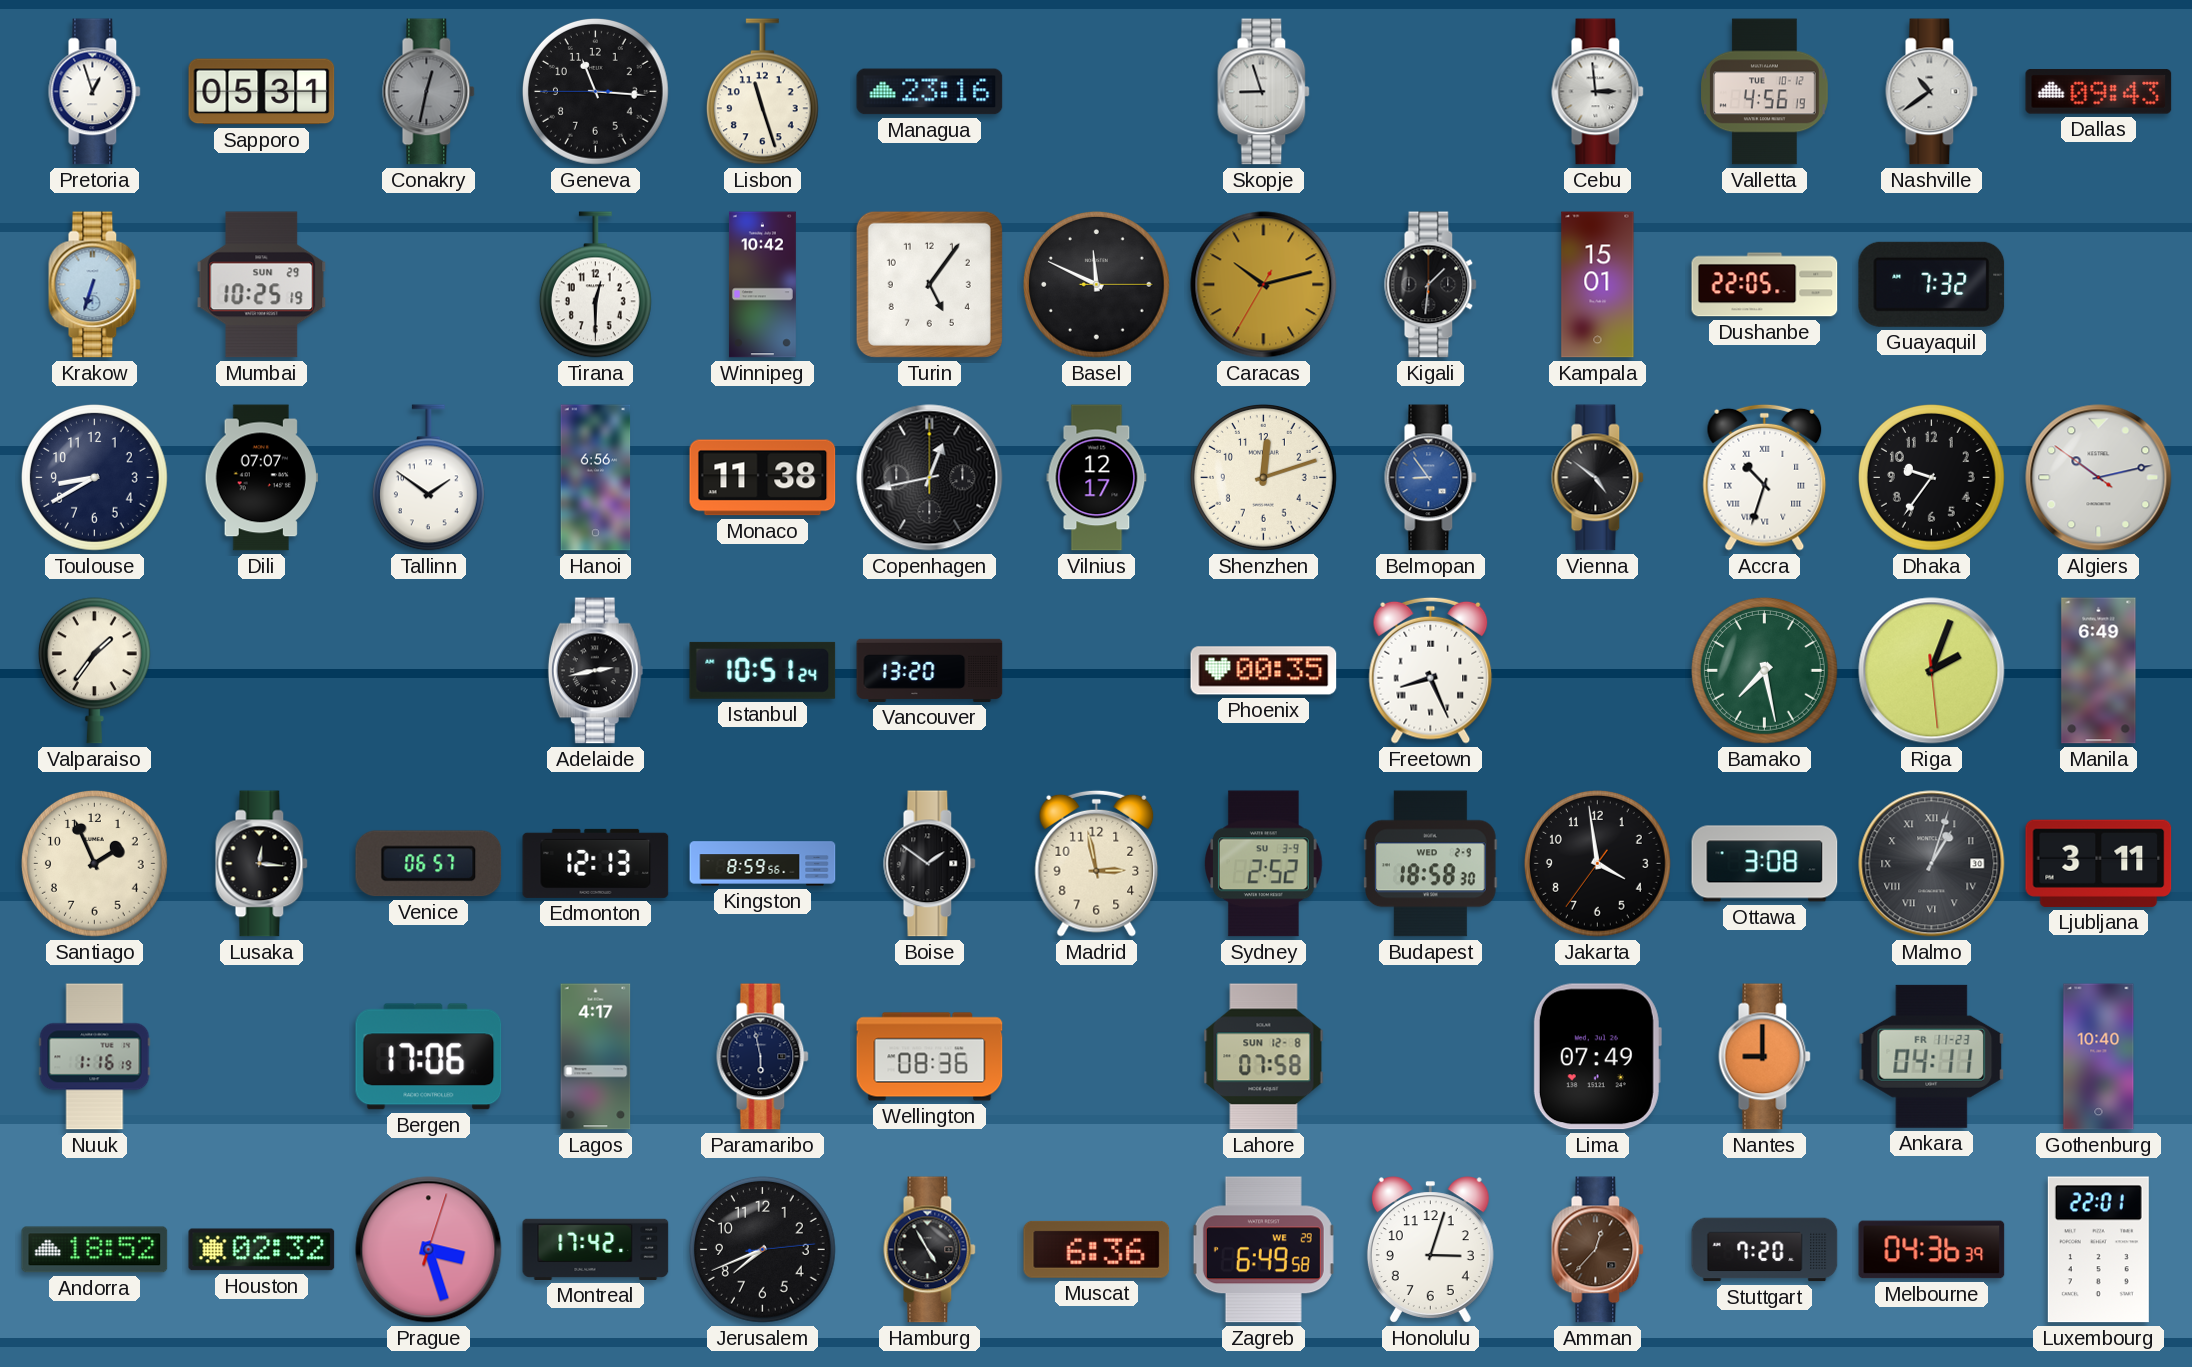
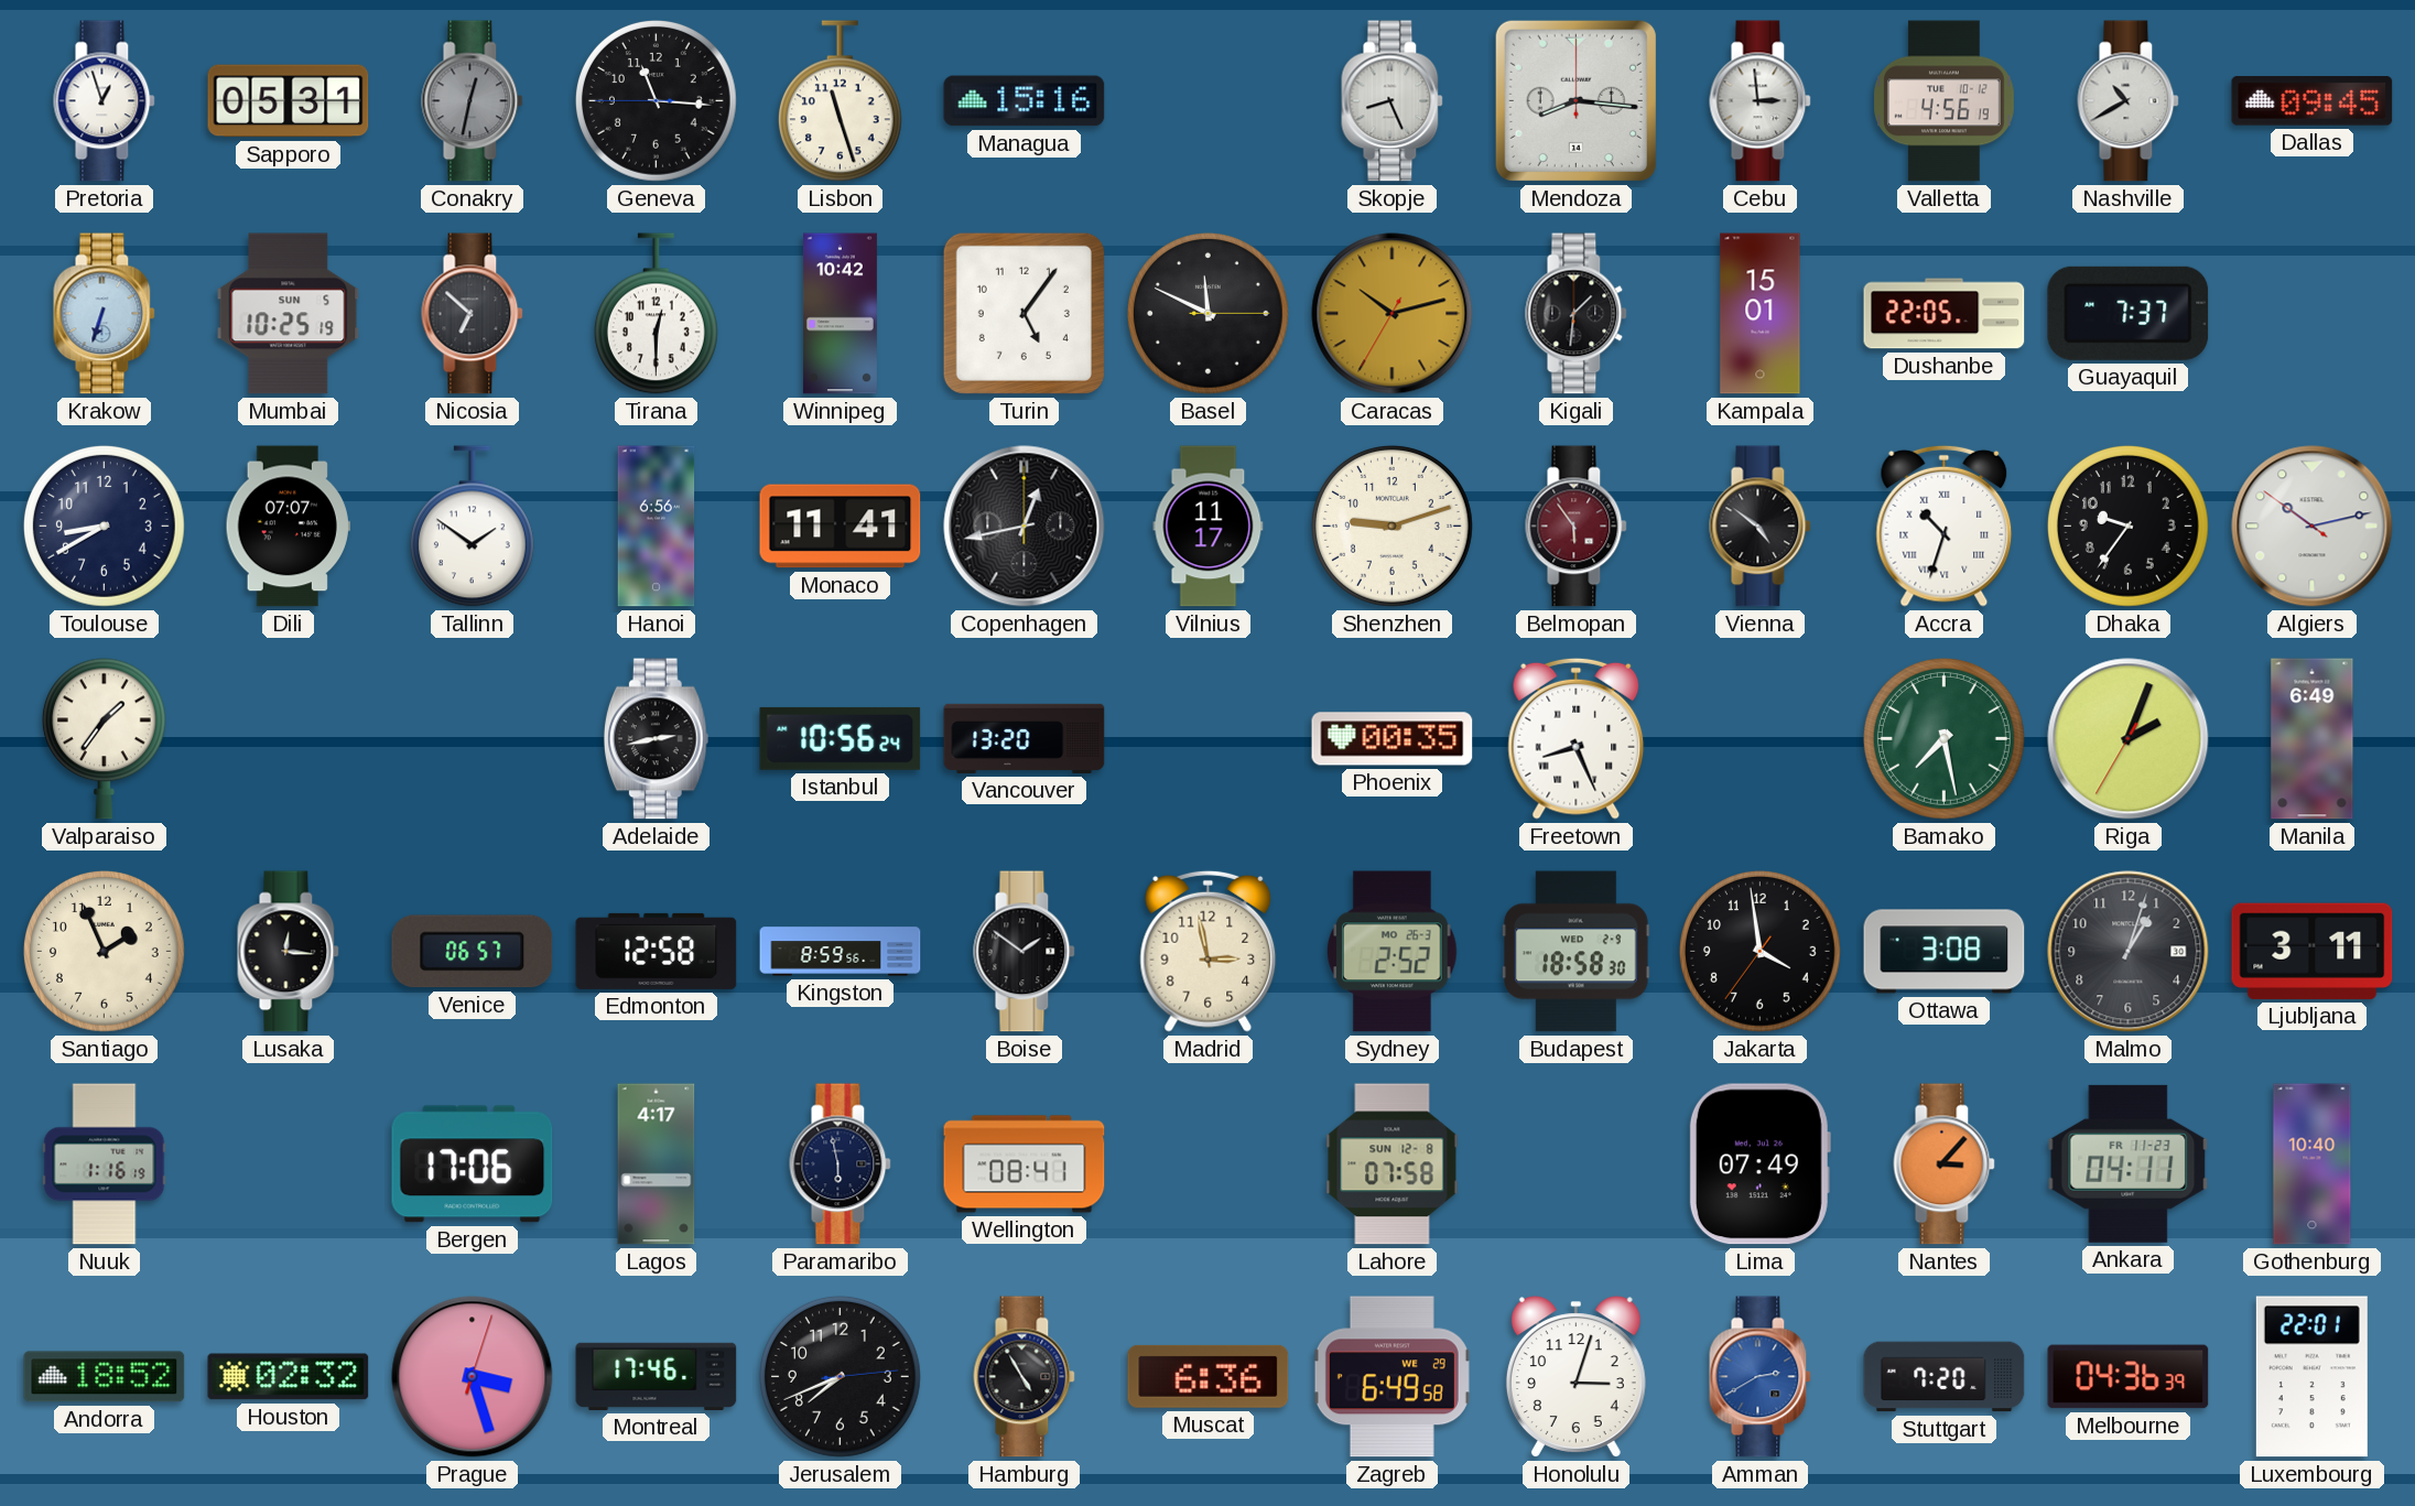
Managua: 23:16 -> 15:16 (1025, 101)
Skopje: 8:57 -> 8:26 (1393, 101)
Mendoza: none -> 8:16 (1575, 100)
Nashville: 10:39 -> 10:40 (2129, 101)
Dallas: 09:43 -> 09:45 (2313, 101)
Mumbai date: SUN 29 -> SUN 5 (289, 314)
Nicosia: none -> 6:52 (473, 314)
Guayaquil: 7:32 -> 7:37 (2129, 313)
Monaco: 11:38 -> 11:41 (841, 527)
Vilnius: 12:17 -> 11:17 (1209, 527)
Shenzhen: 12:12 -> 9:12 (1393, 527)
Belmopan: 8:54 -> 5:54 (1577, 527)
Belmopan dial: blue -> burgundy (1577, 527)
Istanbul: 10:51 -> 10:56 (841, 738)
Riga: 2:03:29 -> 2:03:35 (2129, 739)
Edmonton: 12:13 -> 12:58 (657, 951)
Sydney date: SU 3-9 -> MO 26-3 (1393, 952)
Malmo numerals: Roman -> Arabic (2129, 952)
Wellington: 08:36 -> 08:41 (1025, 1164)
Nantes: 9:00 -> 3:07 (1945, 1164)
Montreal: 17:42 -> 17:46 (657, 1376)
Amman: 12:37 -> 2:40 (1761, 1377)
Amman dial: brown -> blue (1761, 1377)
